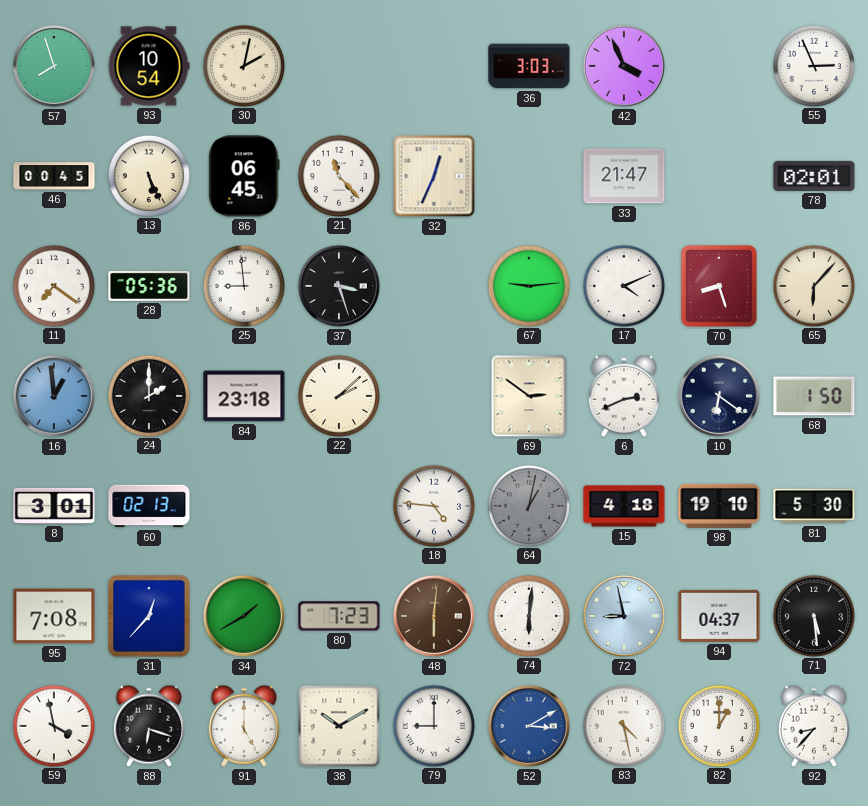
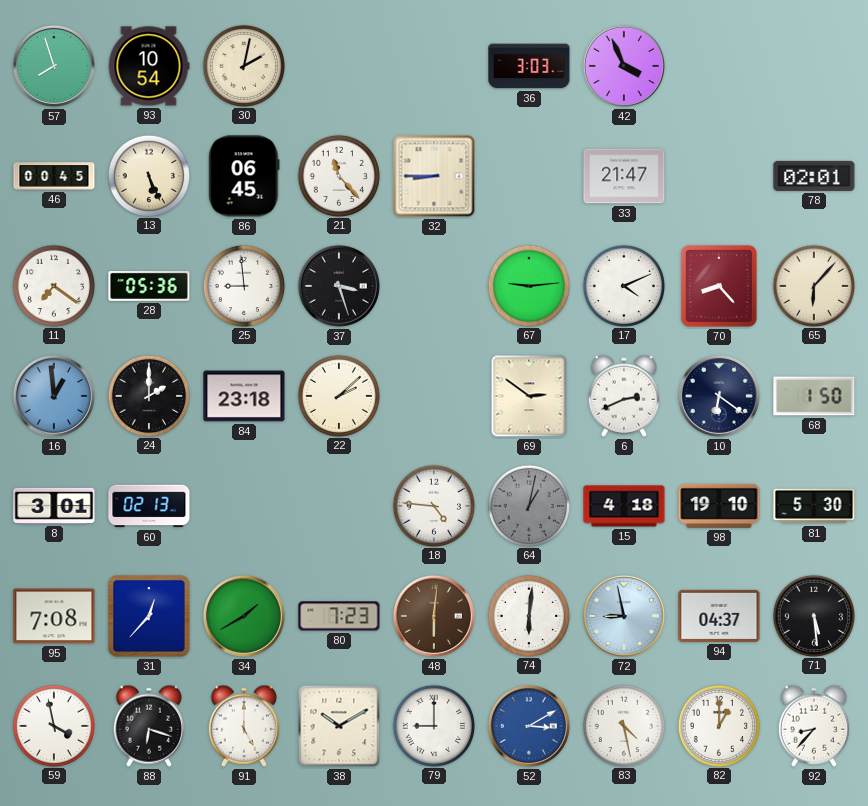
55: 2:56 -> none (813, 65)
32: 12:34 -> 8:45 (434, 176)
70: 8:27 -> 8:23 (719, 286)
